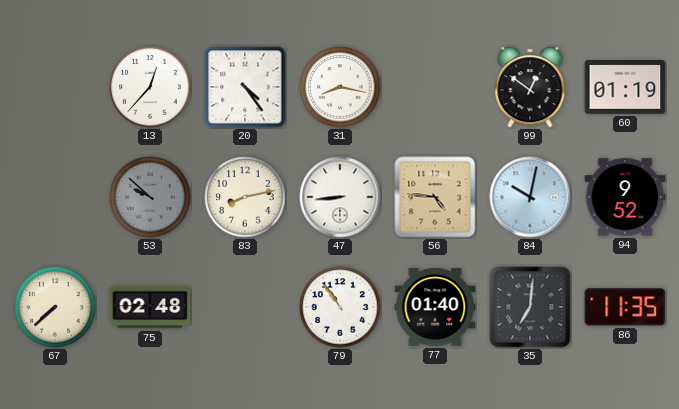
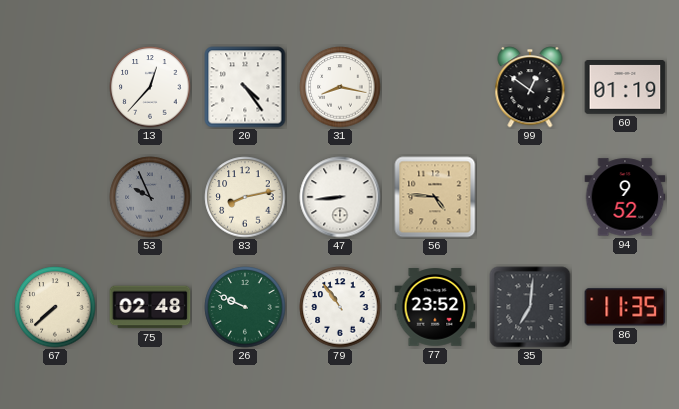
53: 9:52 -> 9:56 (150, 197)
84: 10:02 -> none (530, 197)
26: none -> 9:49 (245, 307)
77: 01:40 -> 23:52 (435, 307)
